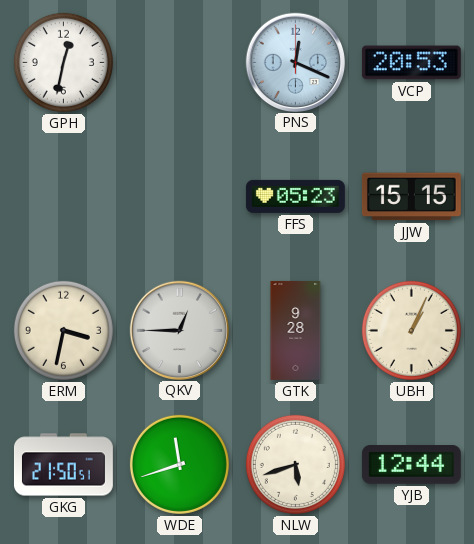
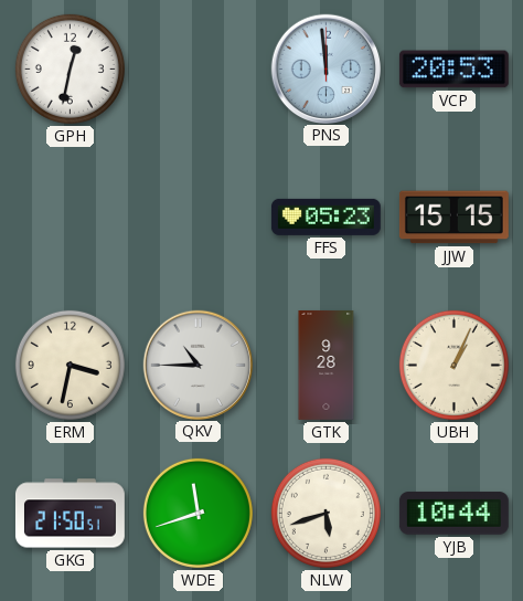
PNS: 12:19 -> 11:59 (325, 68)
QKV: 12:45 -> 10:45 (198, 365)
YJB: 12:44 -> 10:44 (453, 514)
